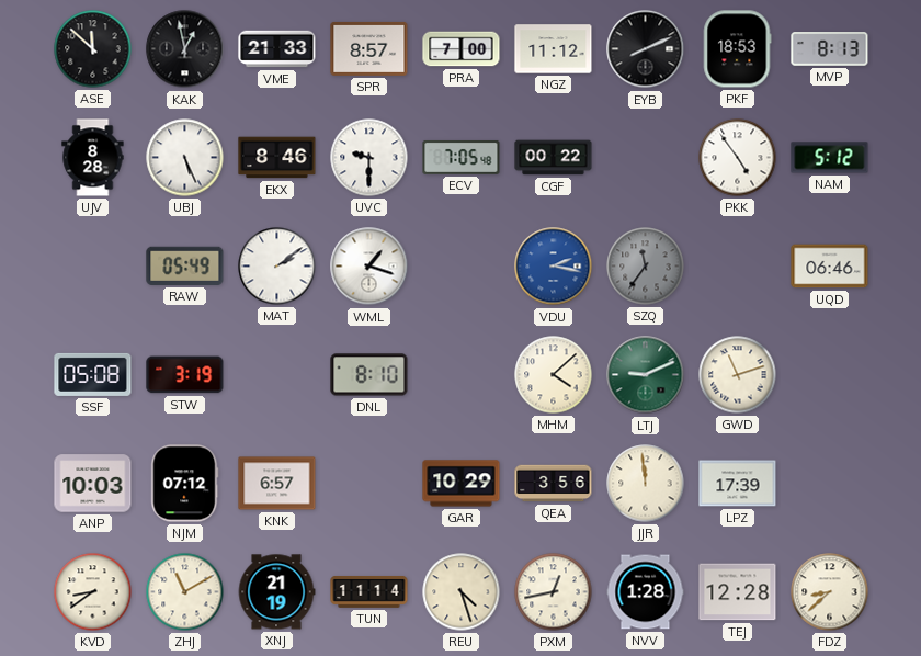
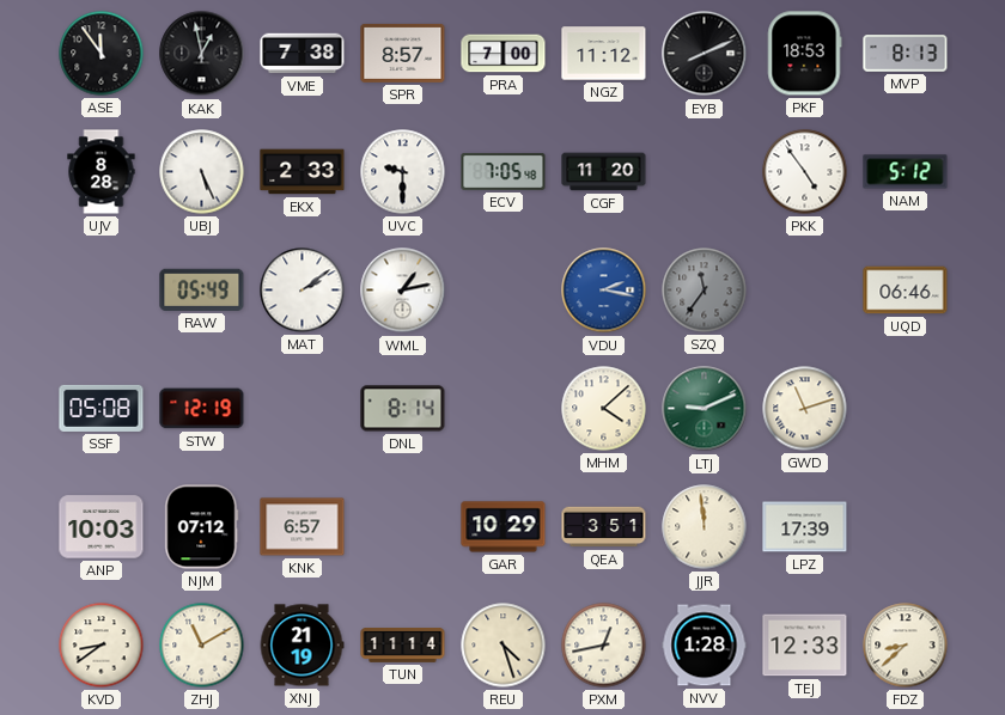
ASE: 11:52 -> 11:54 (102, 54)
VME: 21:33 -> 7:38 (303, 54)
EKX: 8:46 -> 2:33 (303, 172)
CGF: 00:22 -> 11:20 (604, 172)
WML: 1:18 -> 1:13 (403, 291)
STW: 3:19 -> 12:19 (202, 409)
DNL: 8:10 -> 8:14 (403, 409)
QEA: 3:56 -> 3:51 (604, 527)
TEJ: 12:28 -> 12:33 (805, 646)
